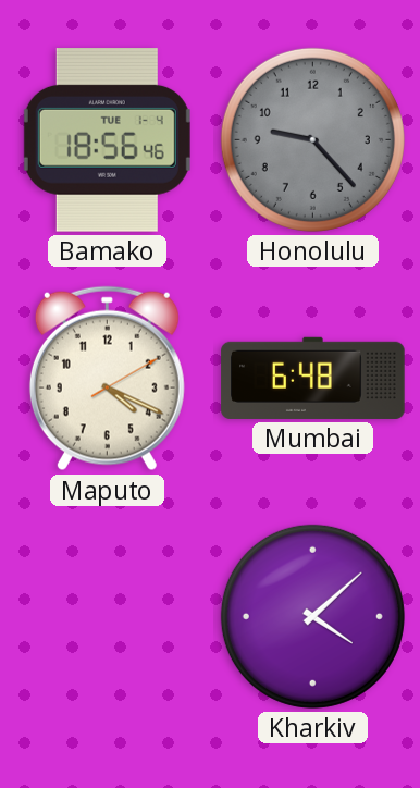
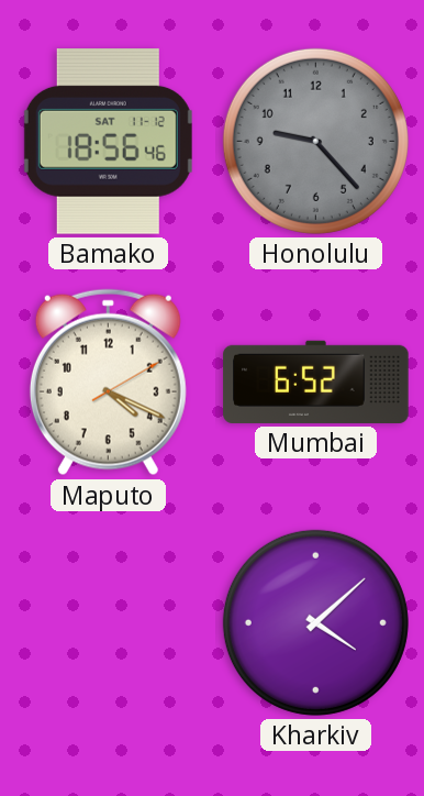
Bamako date: TUE 1-4 -> SAT 11-12 (108, 142)
Mumbai: 6:48 -> 6:52 (316, 382)
